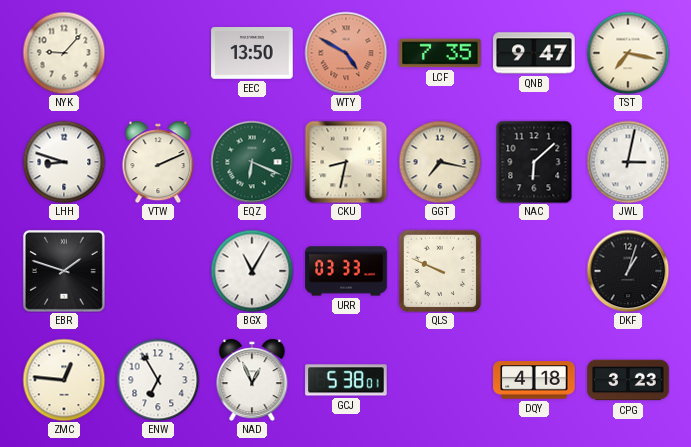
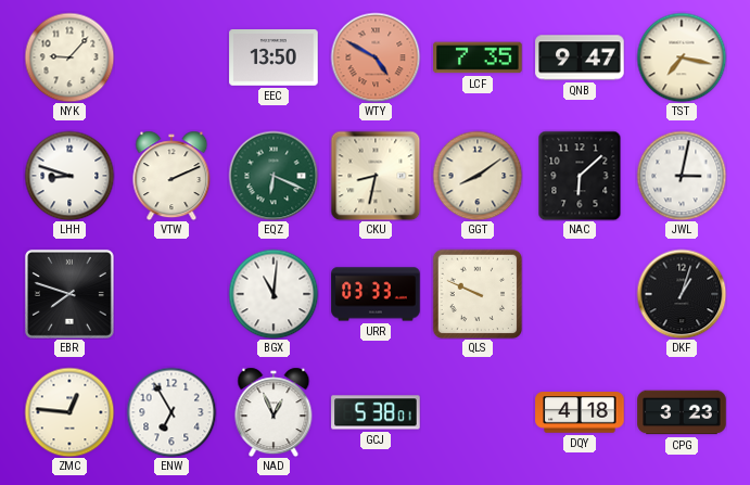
GGT: 7:17 -> 8:09 (478, 176)
EBR: 1:48 -> 7:48 (69, 294)
BGX: 11:05 -> 11:01 (274, 294)
